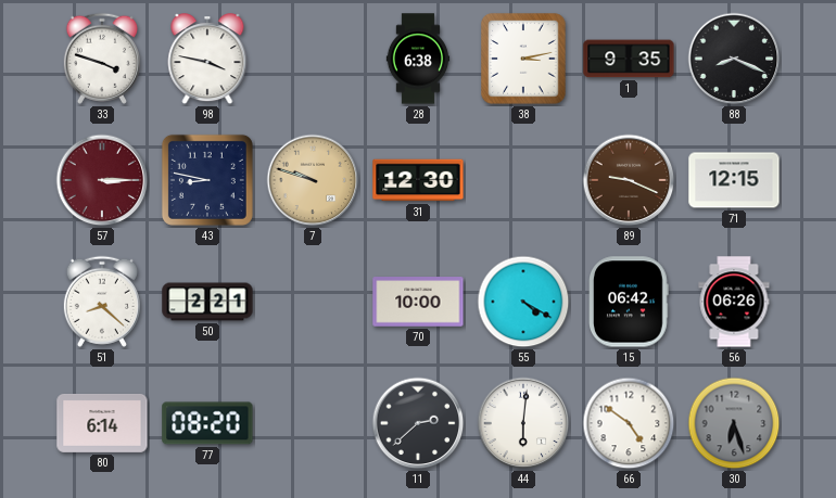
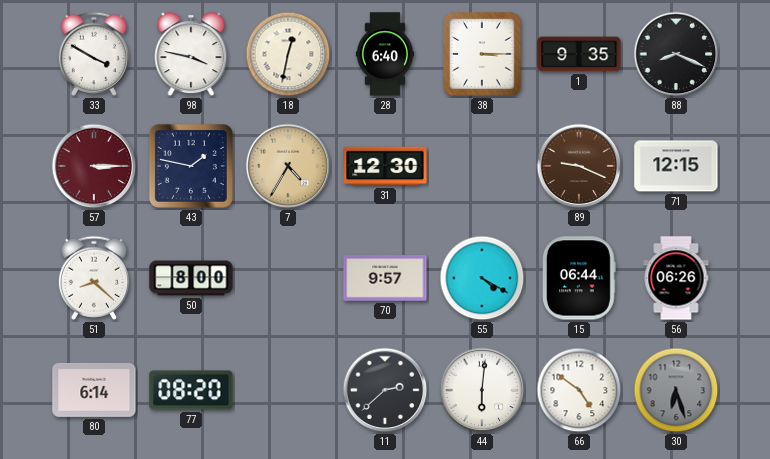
33: 3:48 -> 3:50 (94, 54)
18: none -> 12:32 (288, 54)
28: 6:38 -> 6:40 (385, 54)
38: 3:13 -> 3:15 (482, 54)
43: 8:47 -> 1:47 (191, 166)
7: 9:48 -> 4:35 (288, 166)
50: 2:21 -> 8:00 (191, 278)
70: 10:00 -> 9:57 (385, 278)
15: 06:42 -> 06:44 (580, 278)
